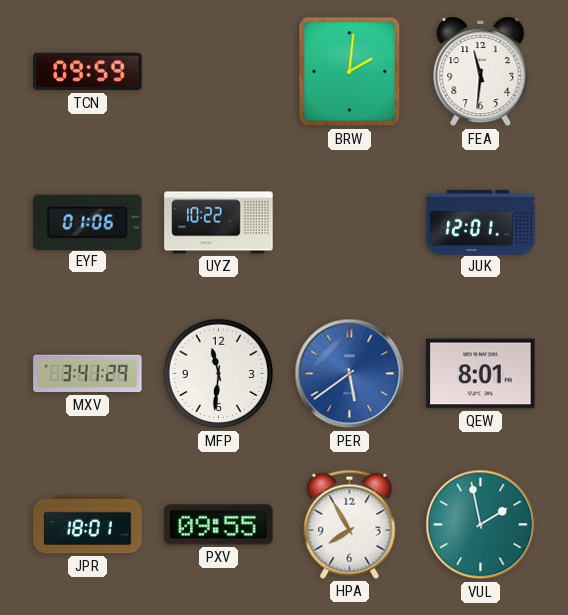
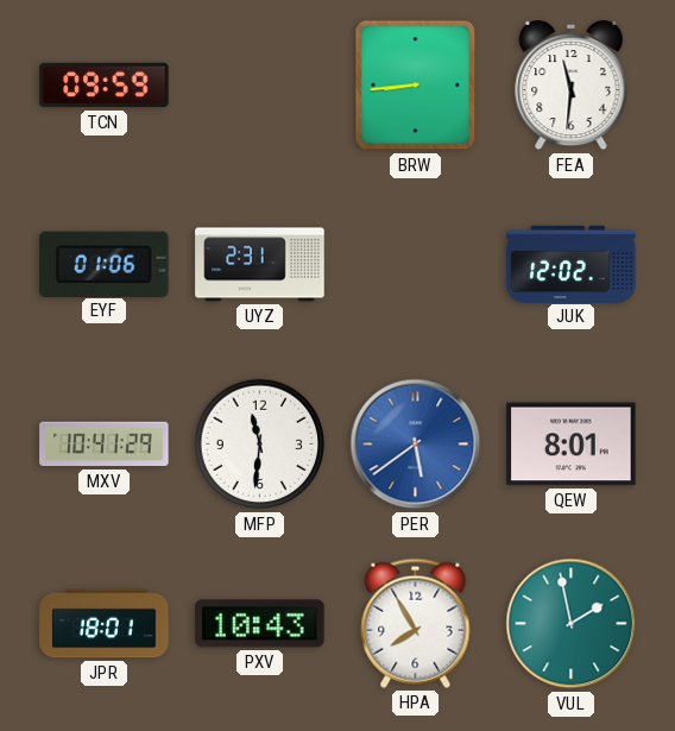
BRW: 2:01 -> 8:44 (416, 86)
UYZ: 10:22 -> 2:31 (260, 265)
JUK: 12:01 -> 12:02 (572, 264)
MXV: 3:41 -> 10:41 (105, 445)
PXV: 09:55 -> 10:43 (260, 624)
